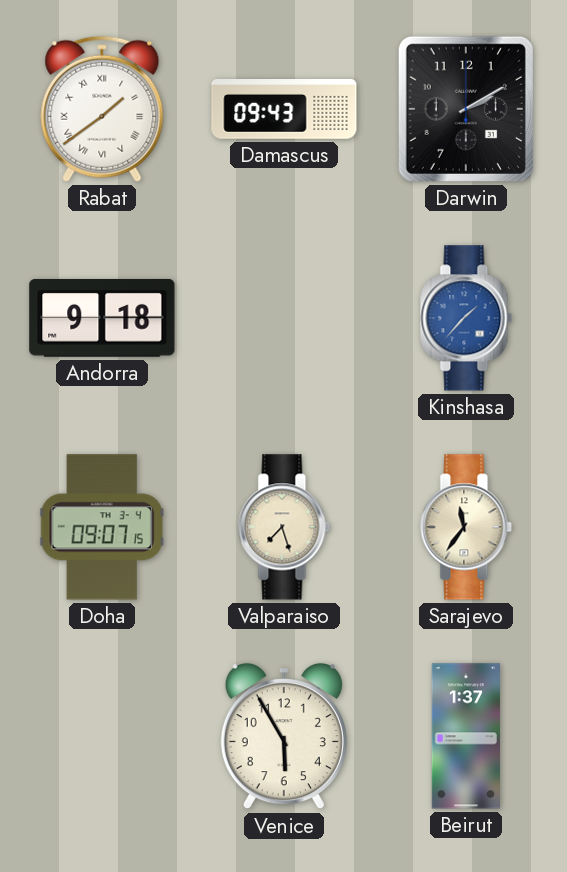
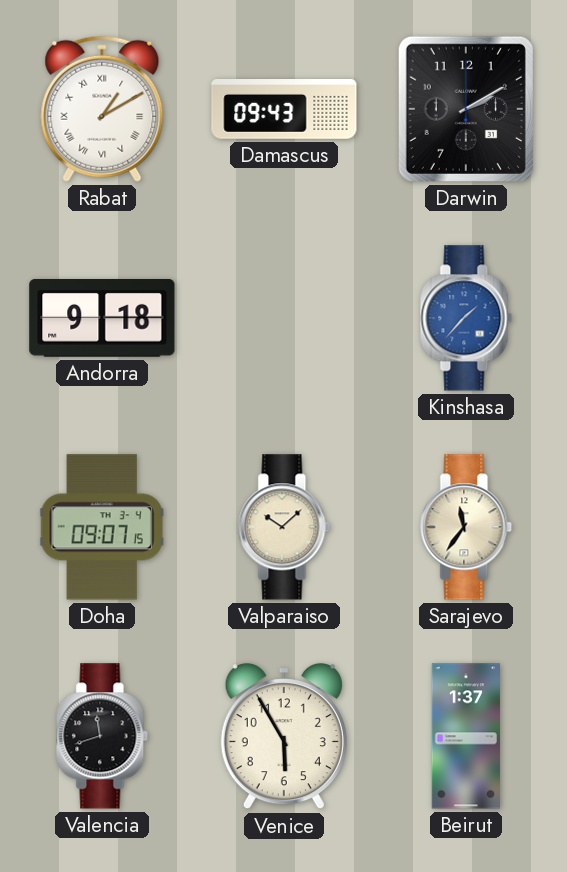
Rabat: 1:39 -> 1:10 (102, 109)
Valparaiso: 7:27 -> 10:08 (284, 527)
Valencia: none -> 11:42 (102, 736)
